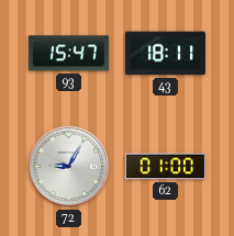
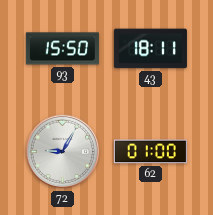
93: 15:47 -> 15:50 (62, 49)
